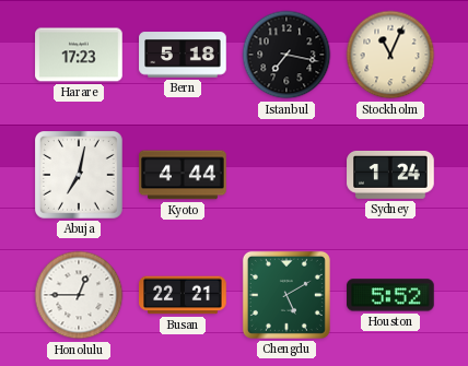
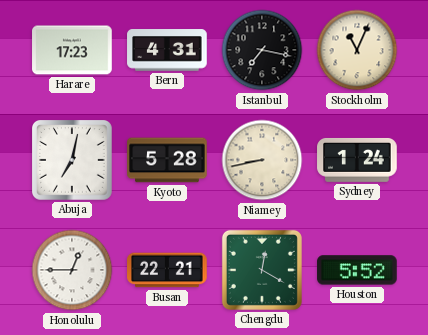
Bern: 5:18 -> 4:31 (167, 50)
Kyoto: 4:44 -> 5:28 (167, 160)
Niamey: none -> 8:43 (262, 160)
Chengdu: 5:10 -> 12:20 (262, 270)
